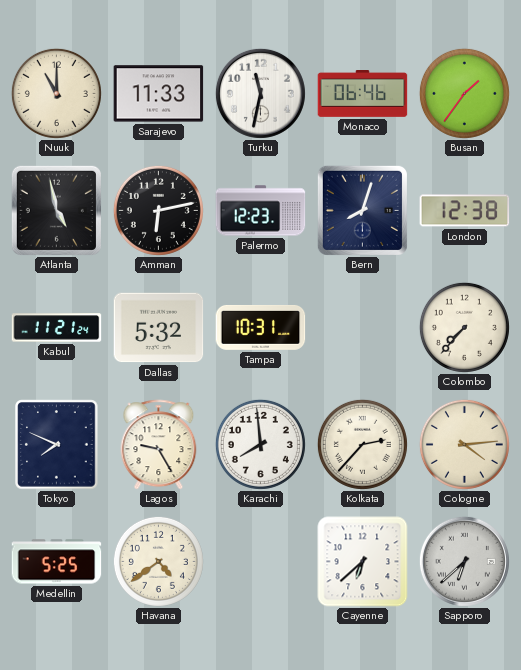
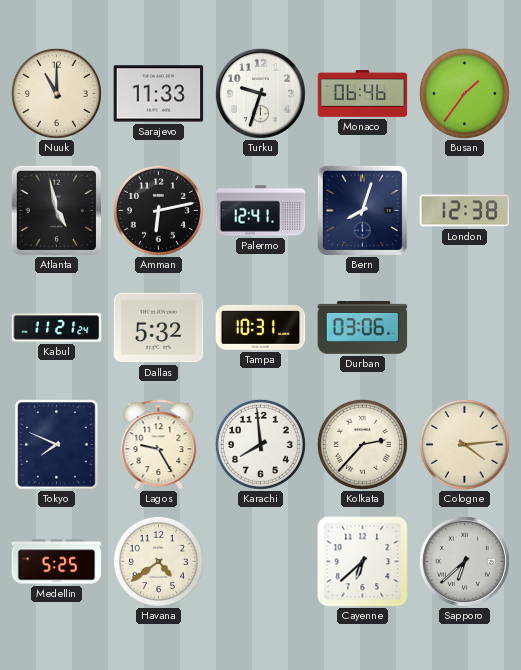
Turku: 11:32 -> 9:33 (260, 93)
Palermo: 12:23 -> 12:41 (261, 211)
Durban: none -> 03:06 (363, 328)
Colombo: 7:37 -> none (464, 327)
